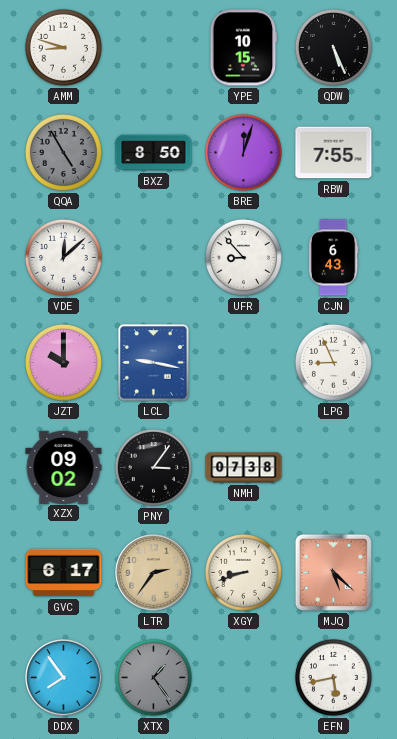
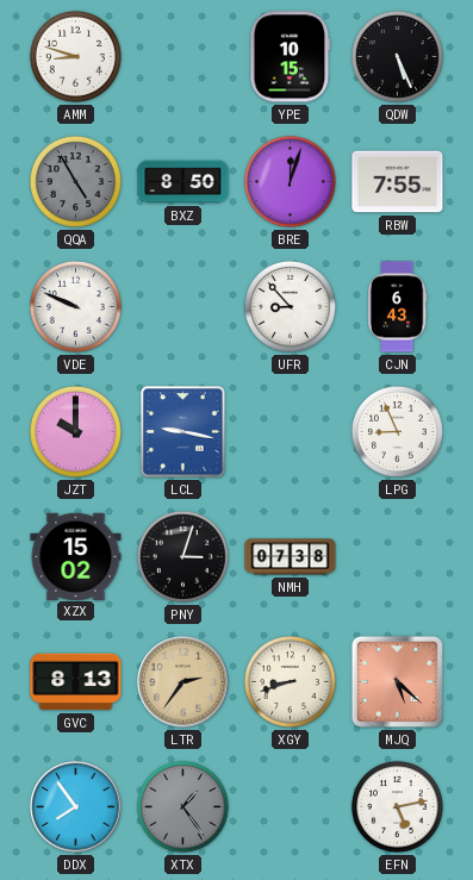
VDE: 12:08 -> 9:49 (75, 306)
XZX: 09:02 -> 15:02 (76, 556)
PNY: 3:06 -> 3:03 (182, 556)
GVC: 6:17 -> 8:13 (76, 682)
EFN: 5:43 -> 5:13 (397, 806)
